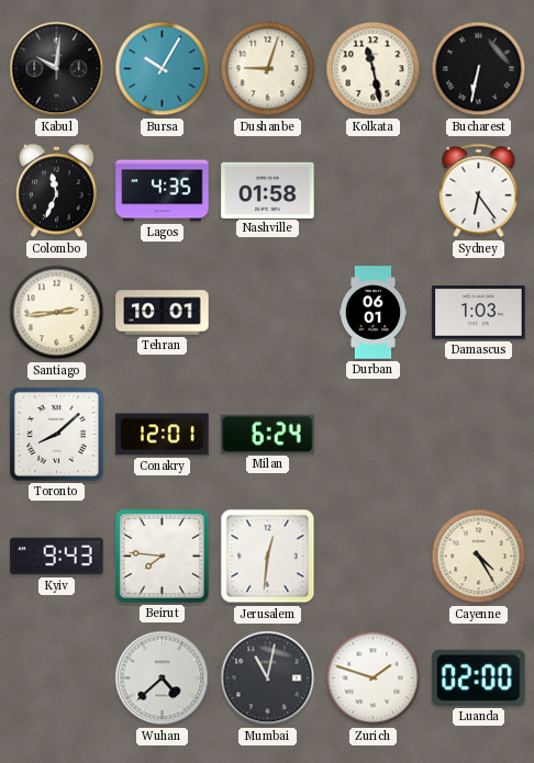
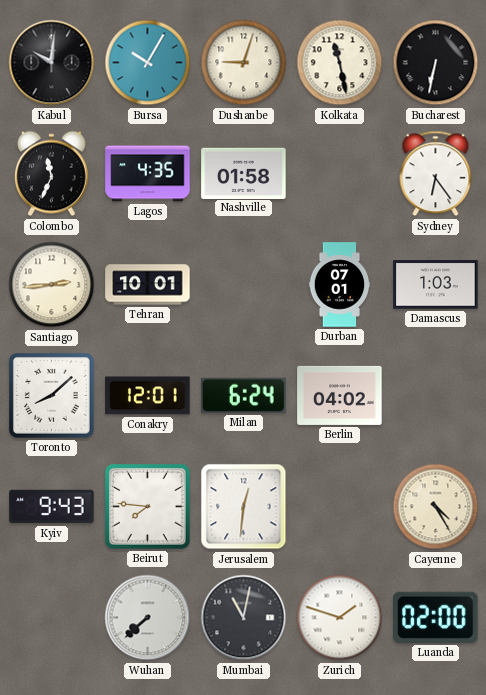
Durban: 06:01 -> 07:01 (340, 285)
Berlin: none -> 04:02 (340, 395)
Wuhan: 4:38 -> 7:38 (148, 618)
